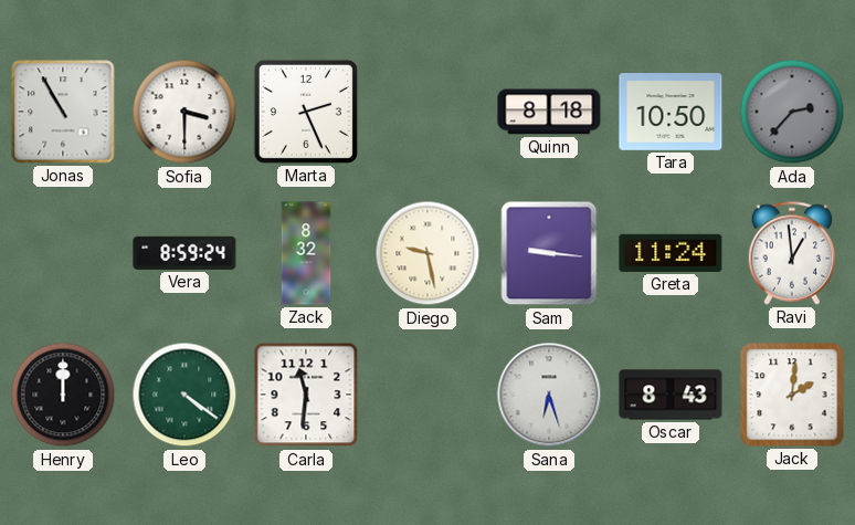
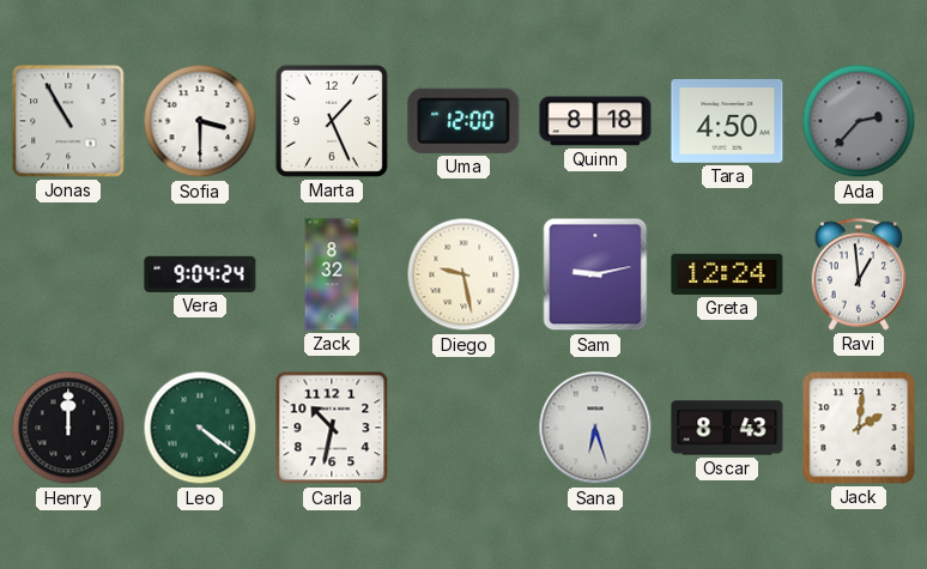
Marta: 2:26 -> 1:26 (332, 121)
Uma: none -> 12:00 (463, 121)
Tara: 10:50 -> 4:50 (727, 122)
Vera: 8:59 -> 9:04 (200, 274)
Sam: 9:16 -> 9:13 (595, 274)
Greta: 11:24 -> 12:24 (727, 274)
Carla: 11:31 -> 10:32 (332, 428)
